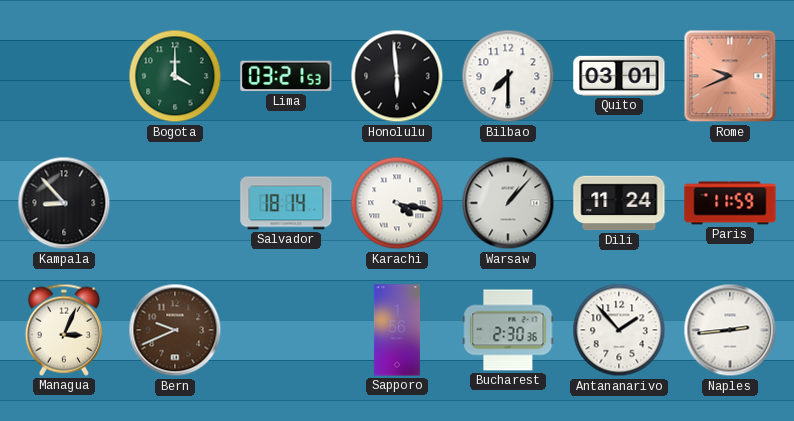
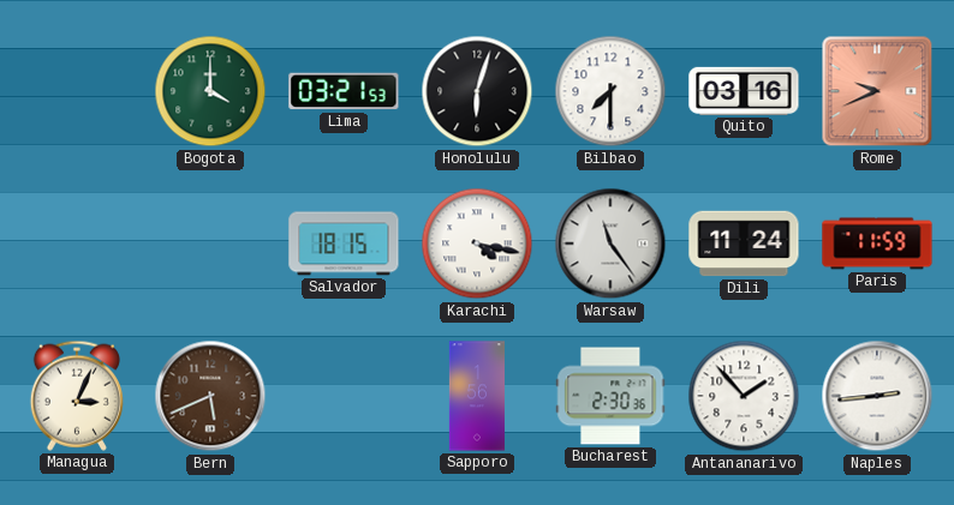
Honolulu: 5:59 -> 6:03 (477, 91)
Quito: 03:01 -> 03:16 (744, 91)
Kampala: 8:53 -> none (64, 203)
Salvador: 18:14 -> 18:15 (344, 244)
Warsaw: 1:07 -> 11:24 (610, 244)
Bern: 9:41 -> 5:41 (210, 396)
